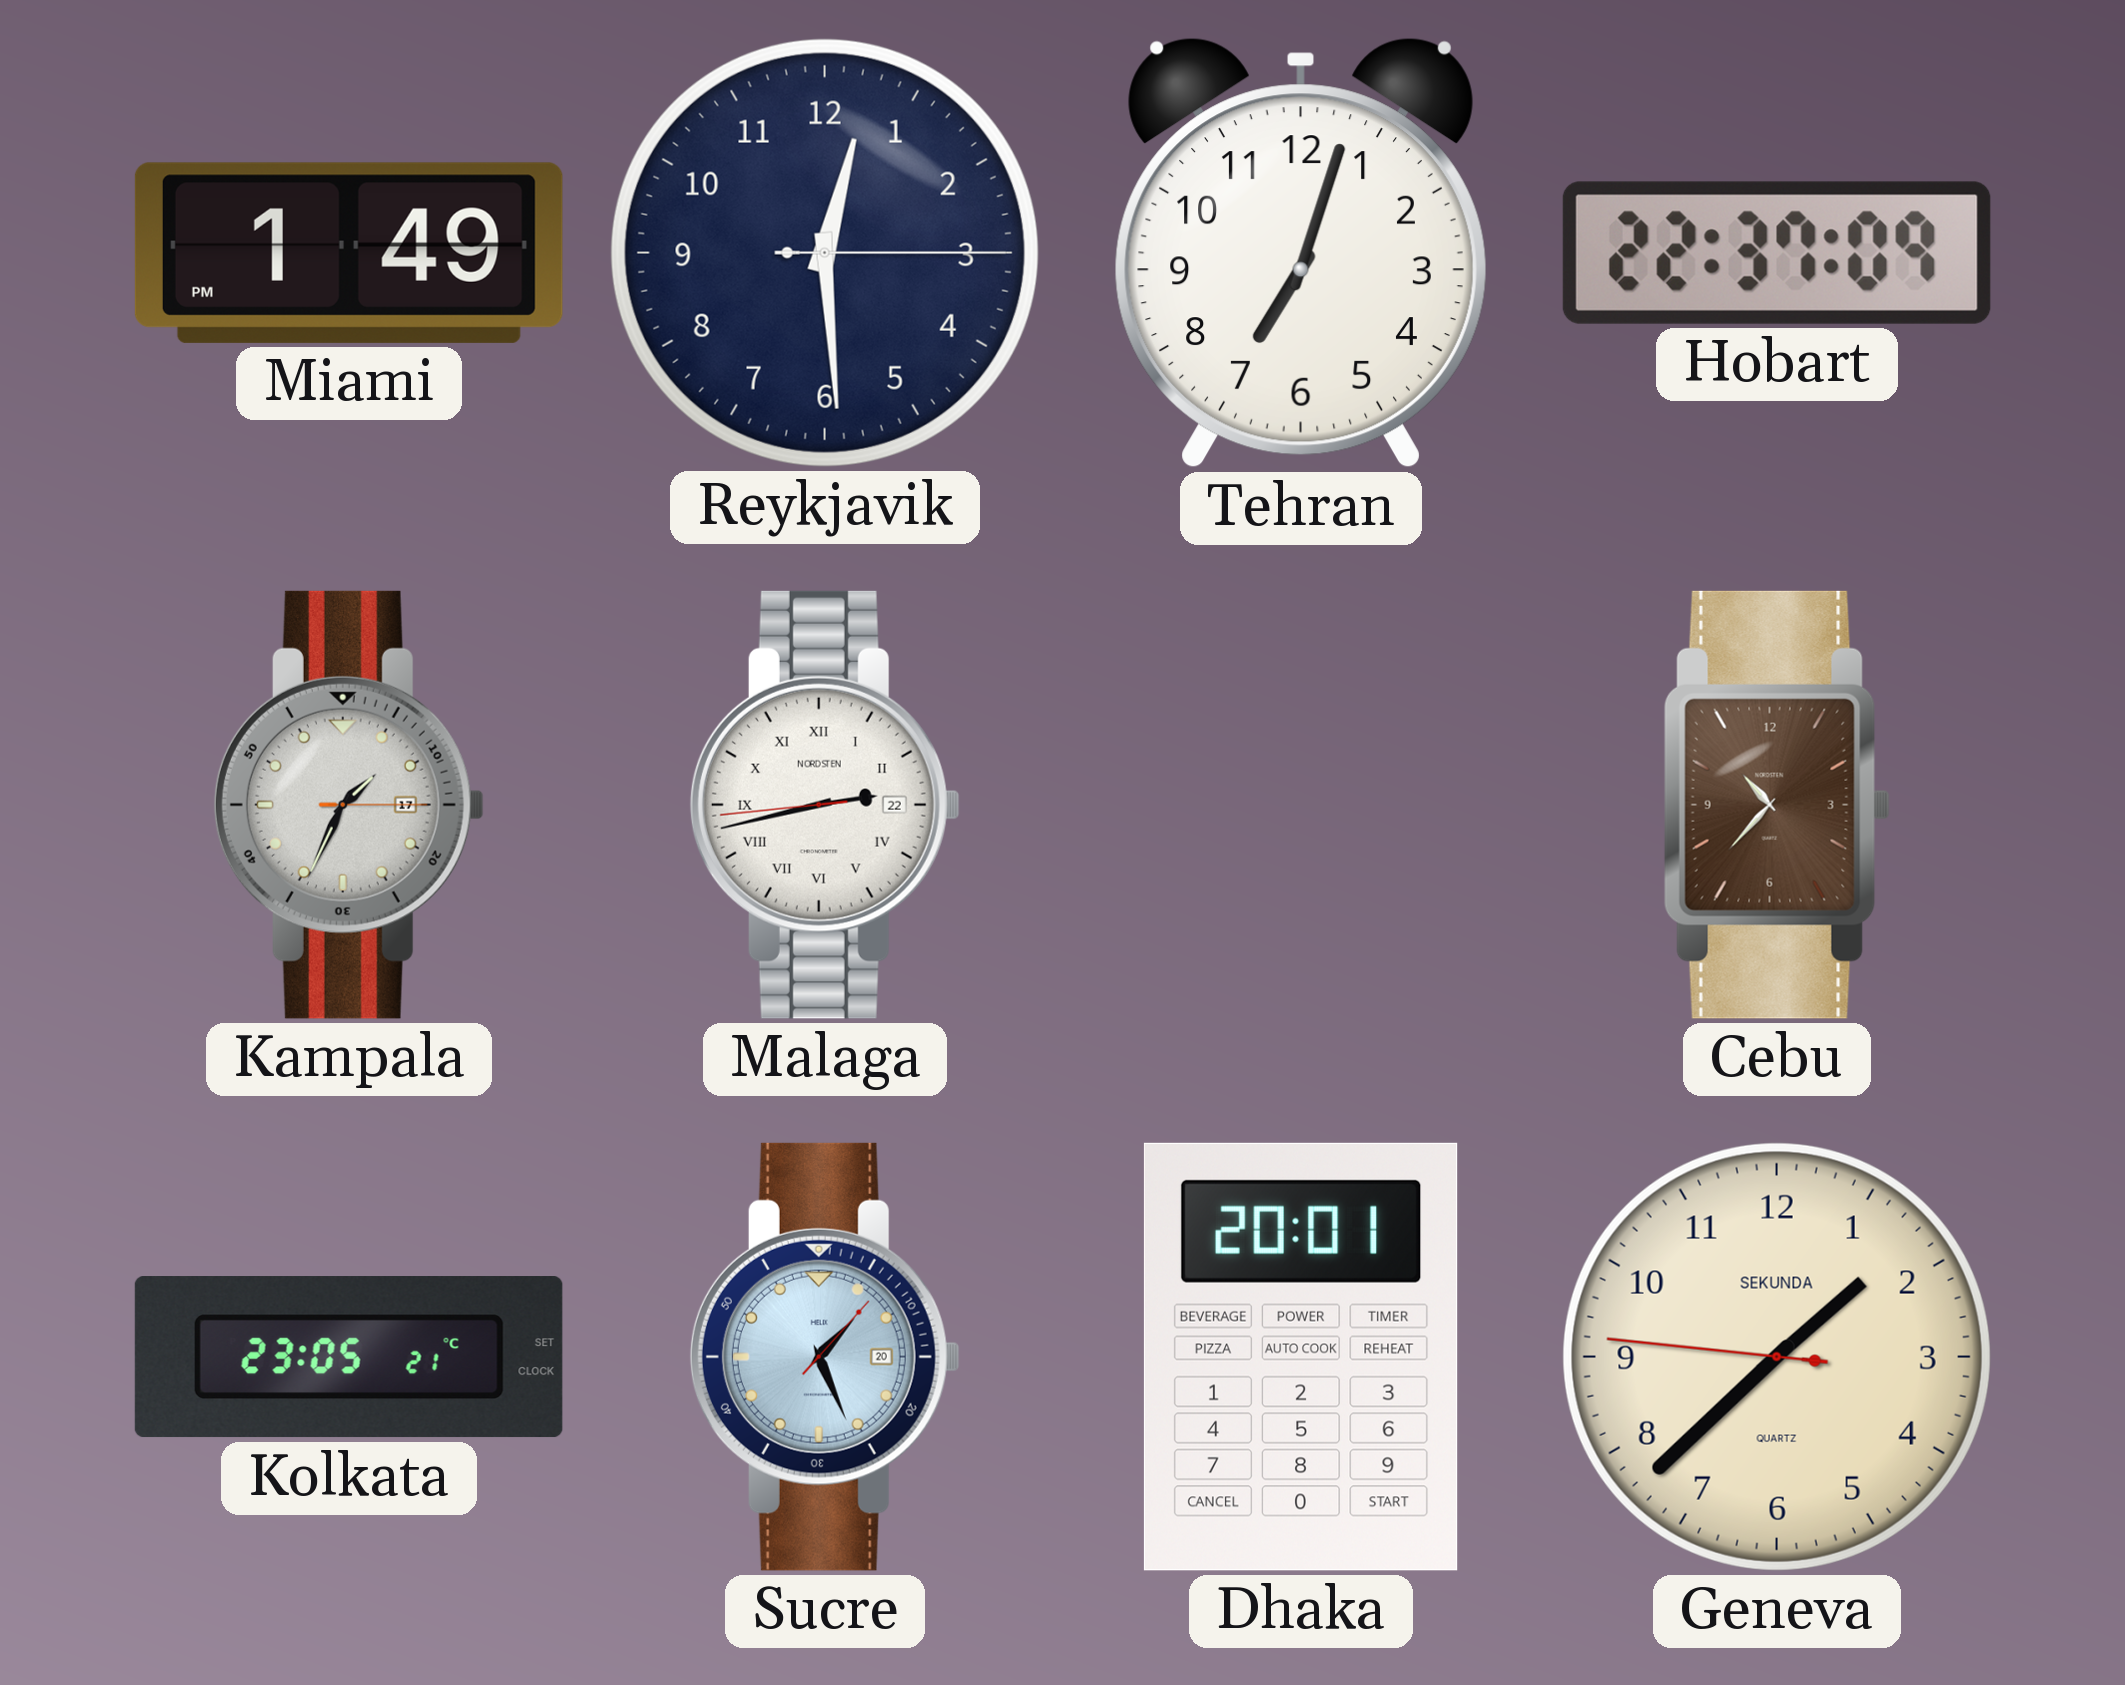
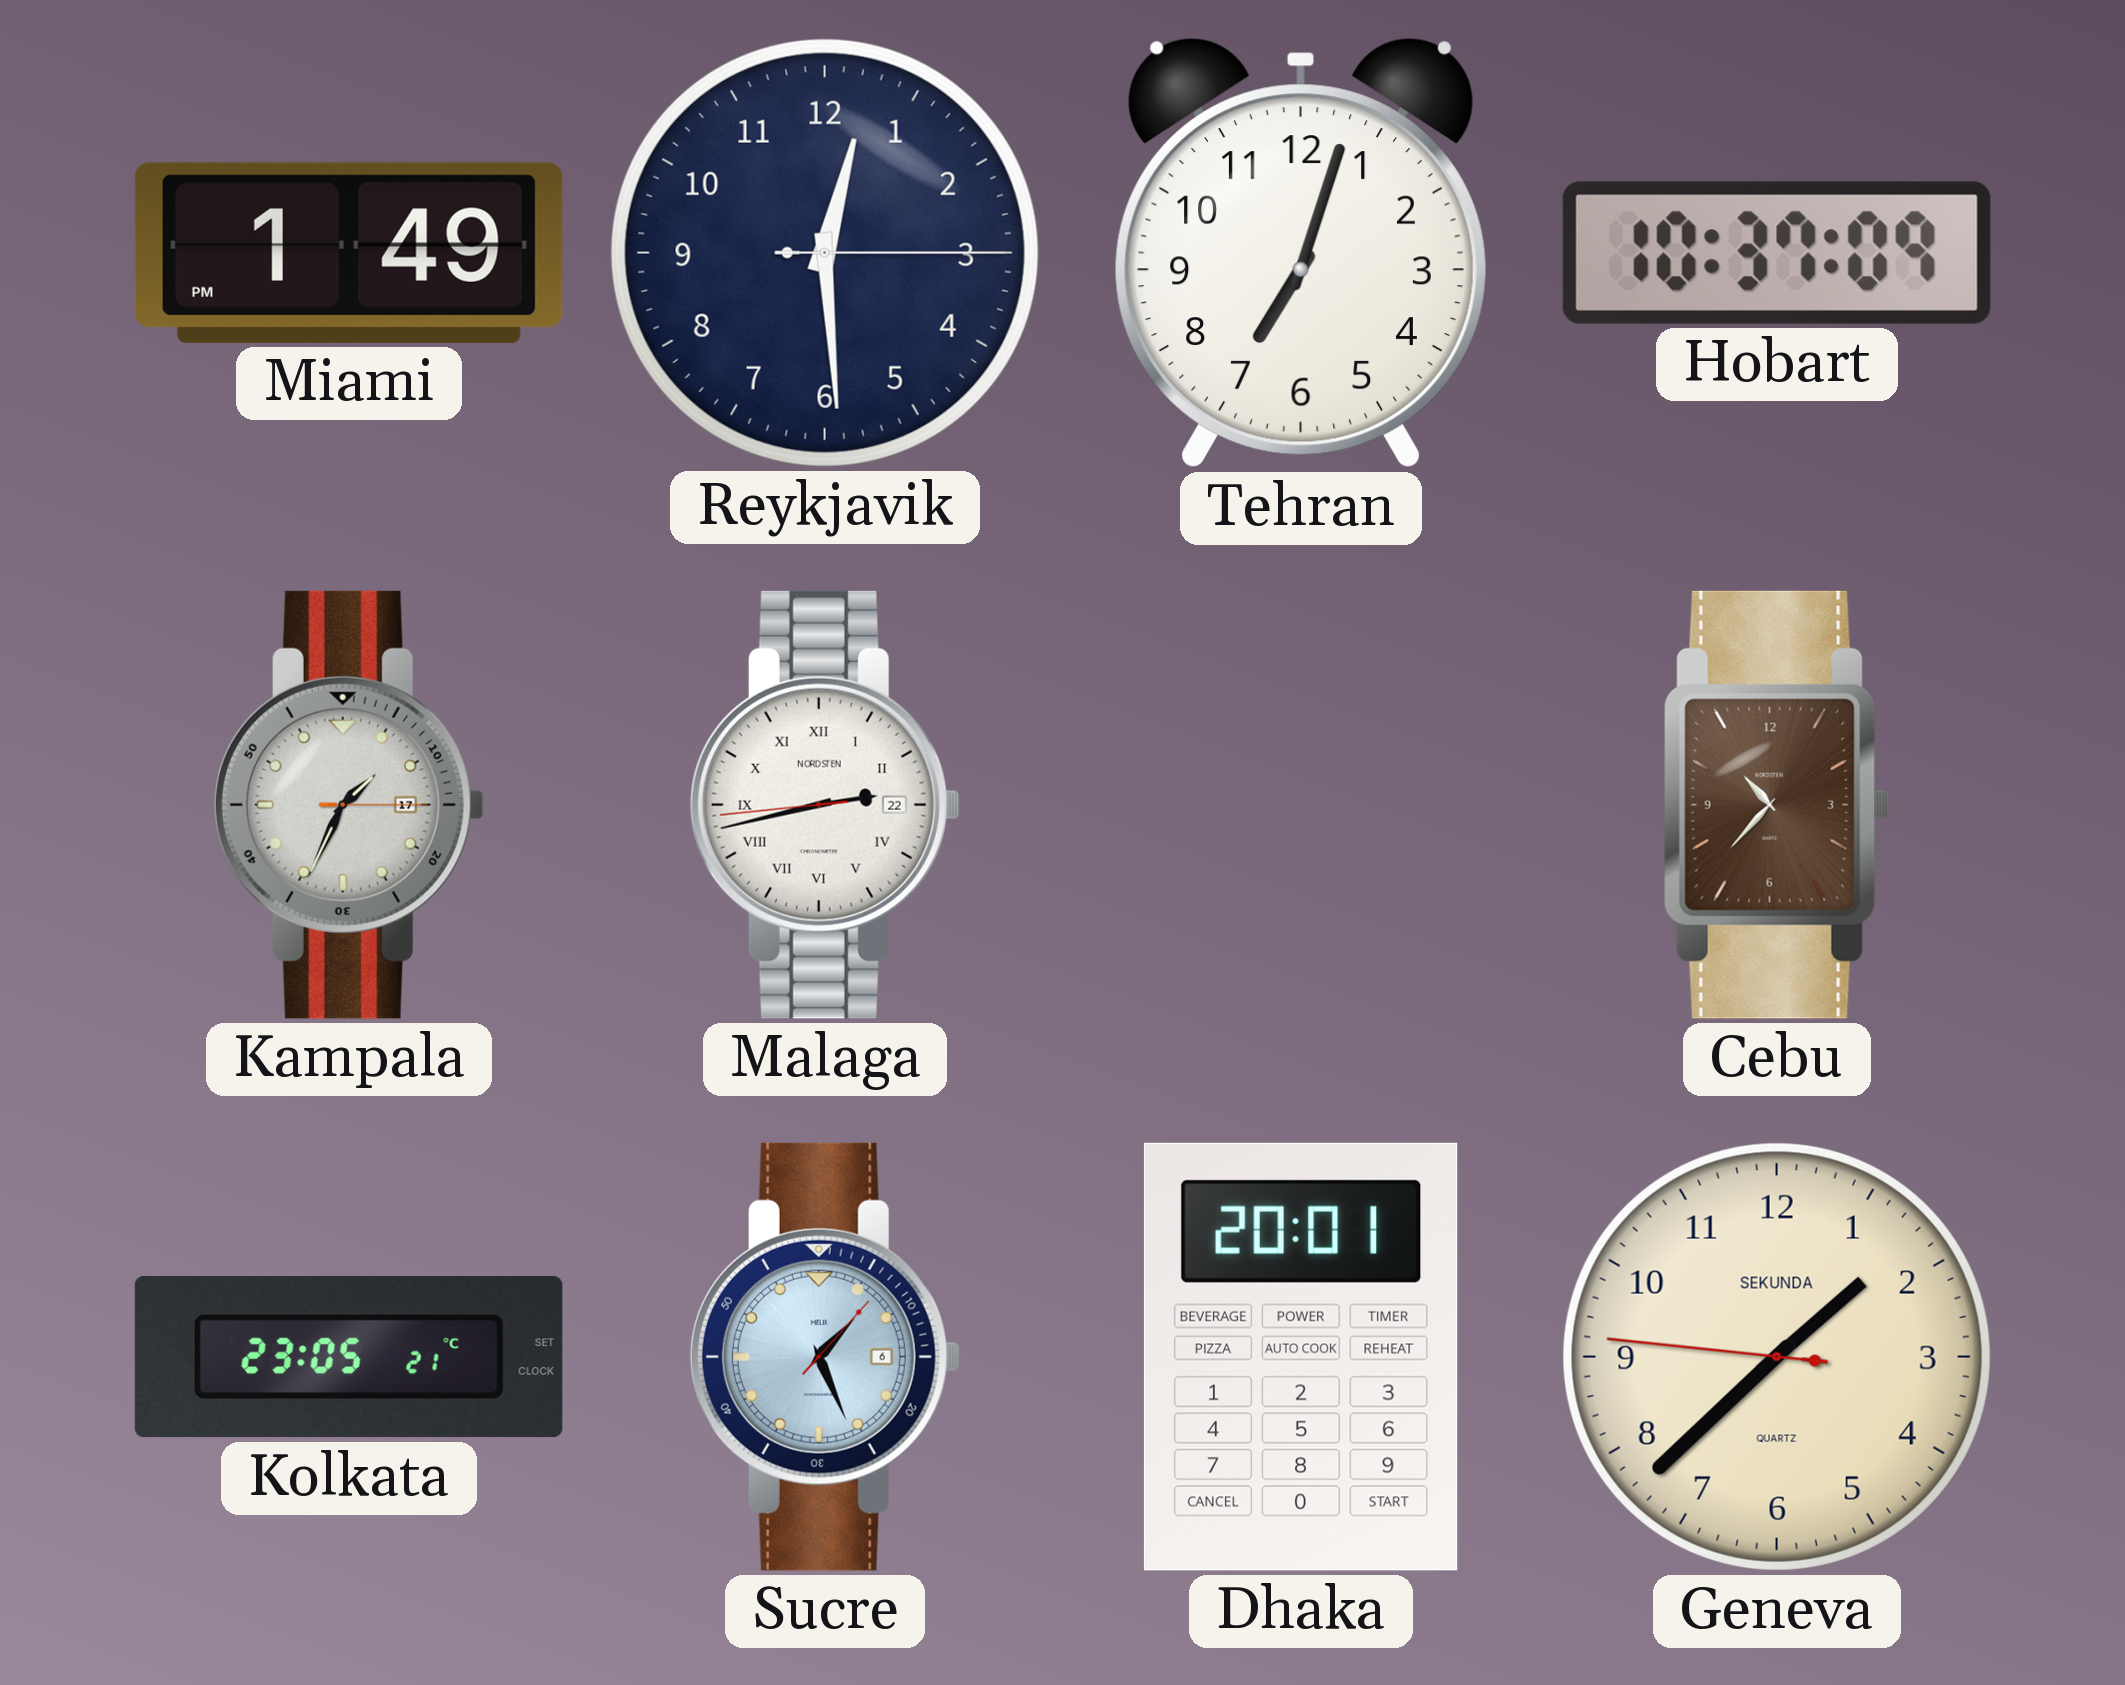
Hobart: 22:37 -> 10:37 (1777, 253)
Sucre date: 20 -> 6 (825, 1357)
